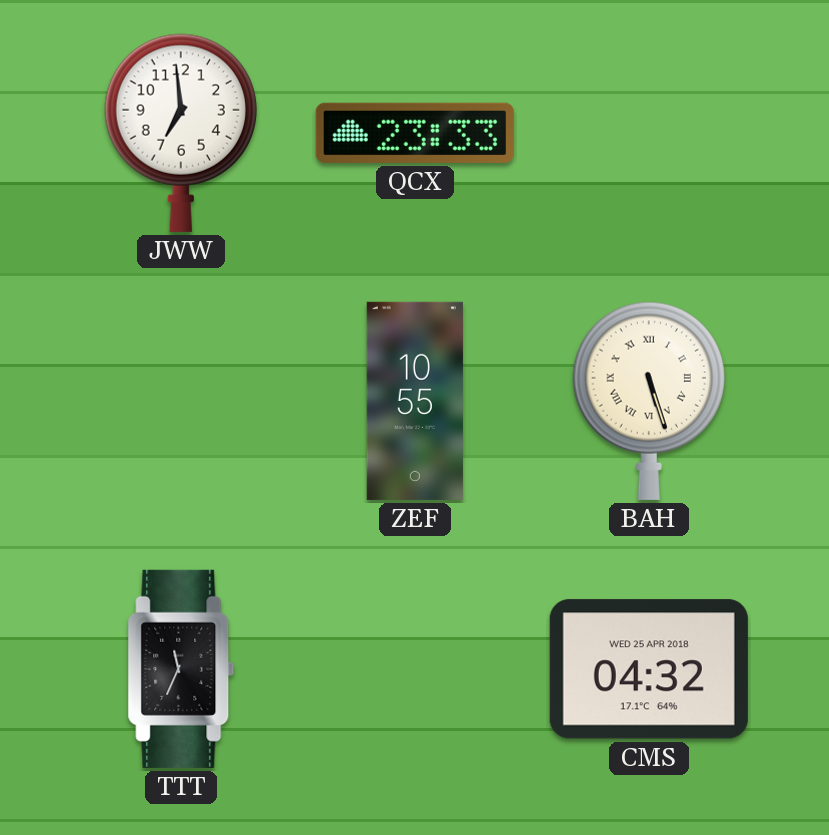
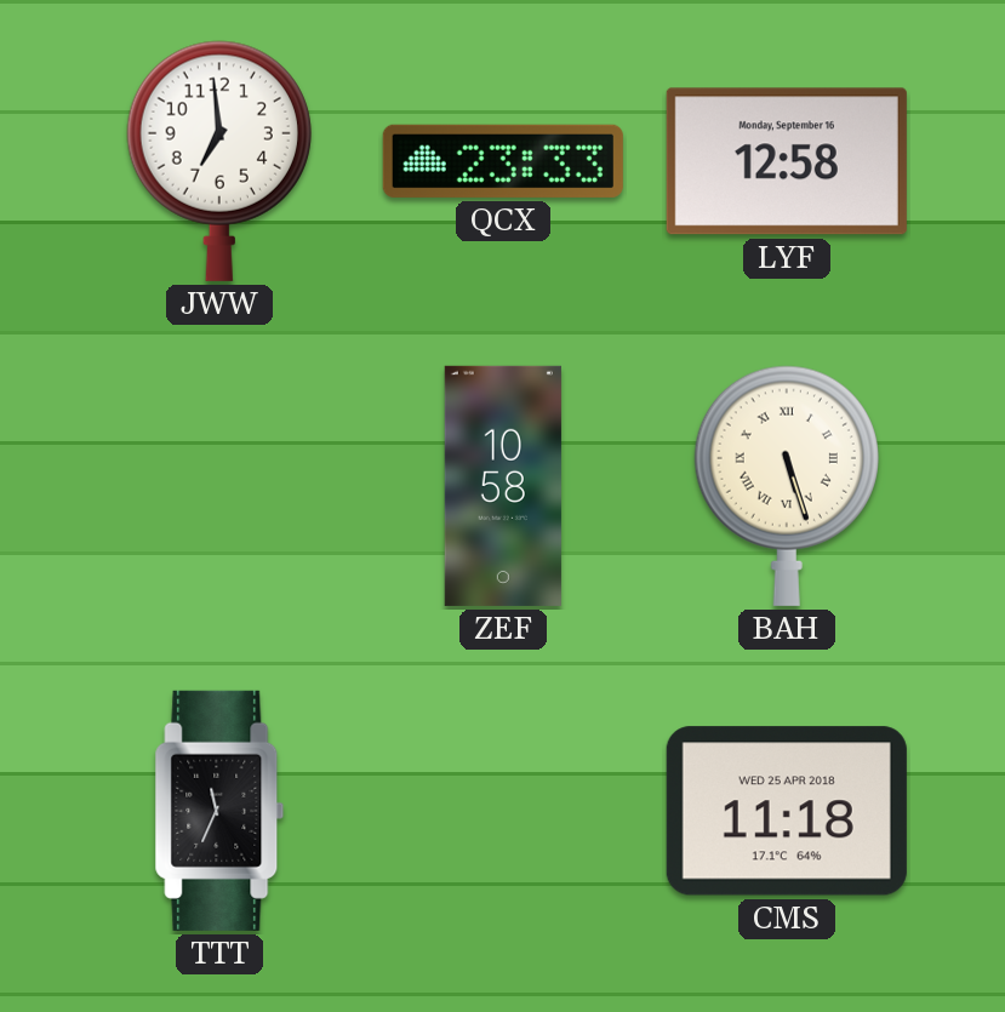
LYF: none -> 12:58 (787, 161)
ZEF: 10:55 -> 10:58 (503, 486)
CMS: 04:32 -> 11:18 (787, 811)
